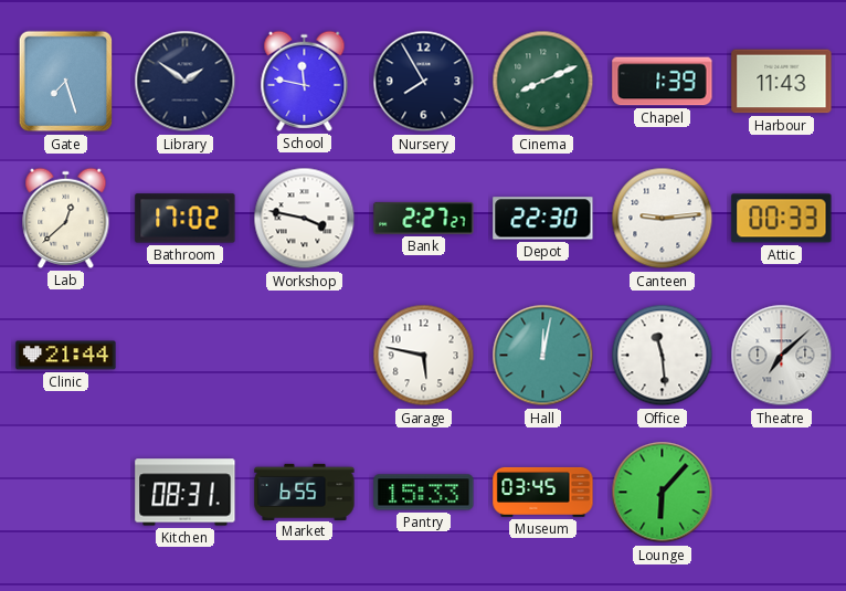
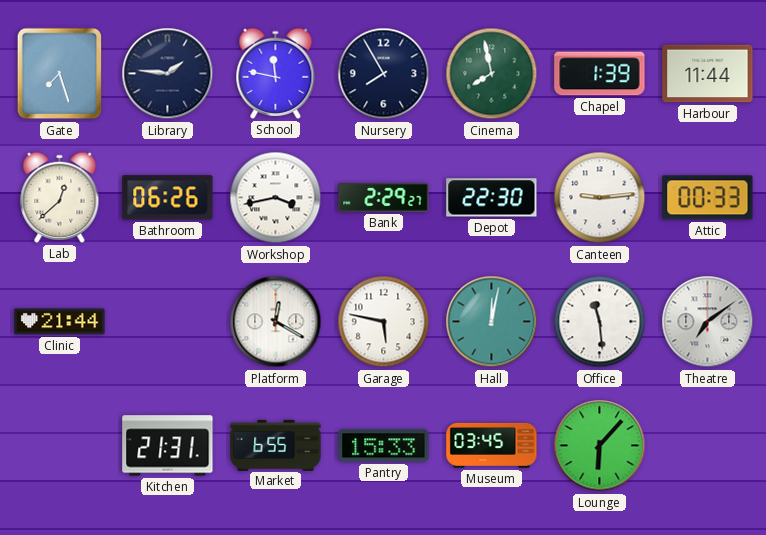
Library: 1:51 -> 1:46 (168, 74)
Cinema: 8:11 -> 7:58 (492, 74)
Harbour: 11:43 -> 11:44 (708, 74)
Bathroom: 17:02 -> 06:26 (168, 198)
Workshop: 3:47 -> 3:43 (276, 198)
Bank: 2:27 -> 2:29 (384, 197)
Platform: none -> 12:20 (276, 322)
Theatre: 7:08 -> 7:09 (708, 322)
Kitchen: 08:31 -> 21:31 (168, 446)
